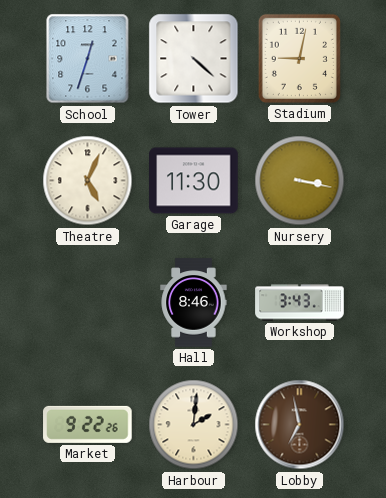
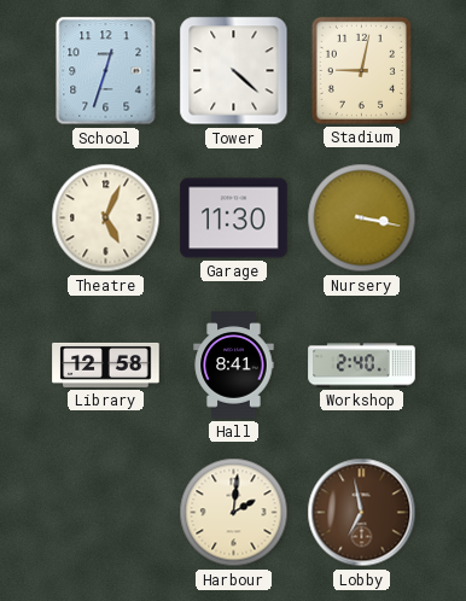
Library: none -> 12:58 (106, 364)
Hall: 8:46 -> 8:41 (234, 366)
Workshop: 3:43 -> 2:40 (362, 366)
Market: 9:22 -> none (88, 424)
